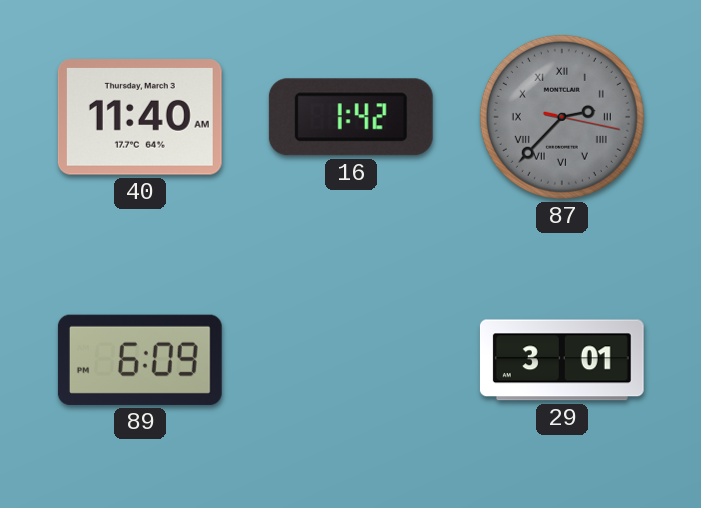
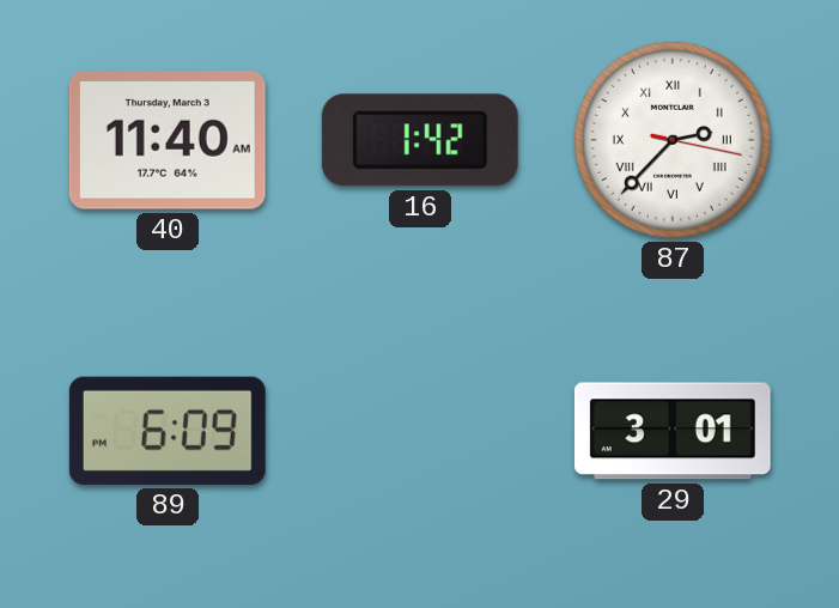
87 dial: grey -> white (673, 140)
